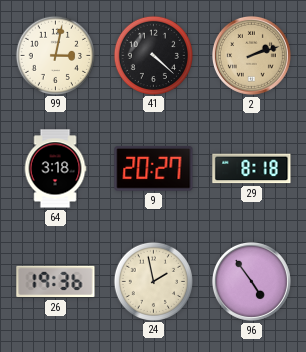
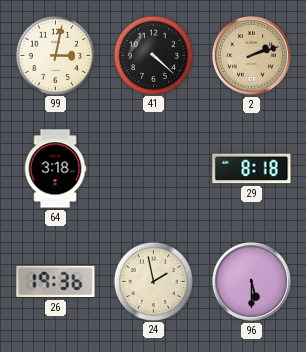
9: 20:27 -> none (154, 168)
96: 4:54 -> 5:30 (251, 281)
